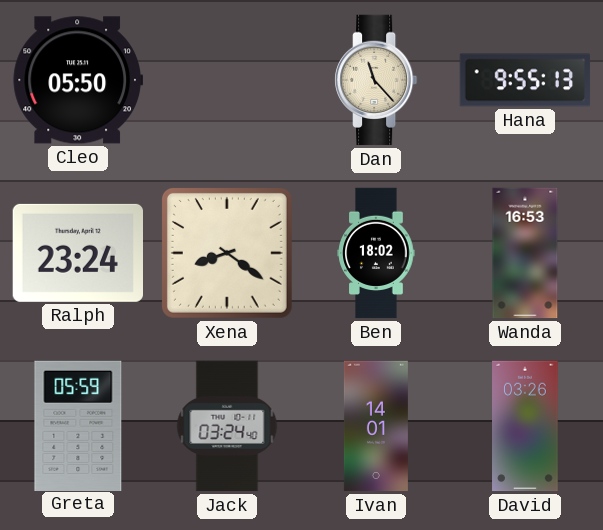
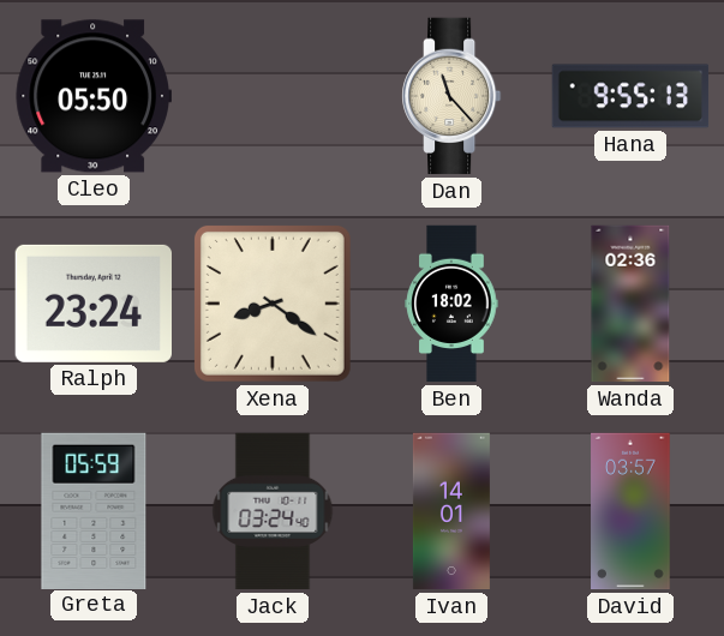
Wanda: 16:53 -> 02:36 (630, 304)
David: 03:26 -> 03:57 (630, 511)
